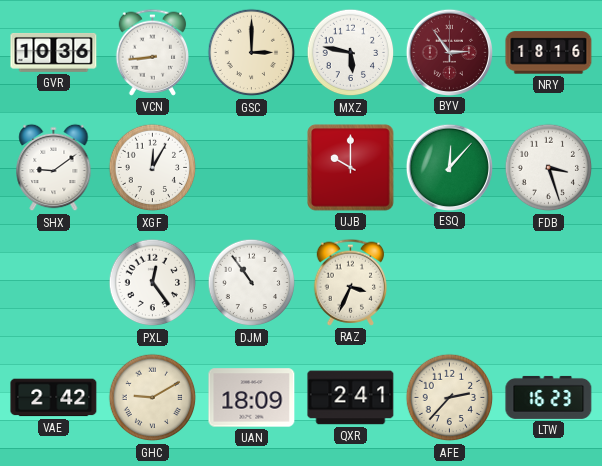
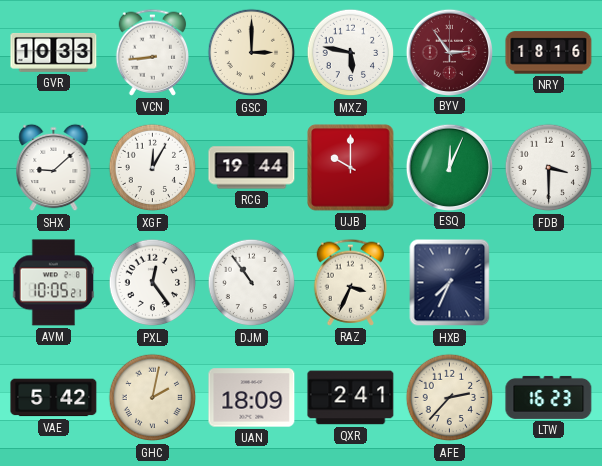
GVR: 10:36 -> 10:33 (54, 52)
SHX: 9:09 -> 9:08 (54, 168)
RCG: none -> 19:44 (252, 168)
ESQ: 12:07 -> 12:04 (449, 167)
FDB: 3:27 -> 3:30 (549, 168)
AVM: none -> 10:05 (54, 283)
HXB: none -> 7:34 (450, 283)
VAE: 2:42 -> 5:42 (54, 398)
GHC: 9:10 -> 2:02 (153, 398)
